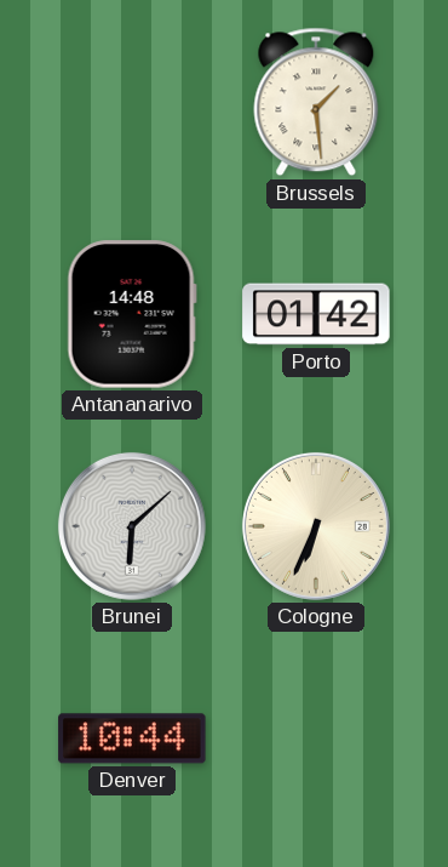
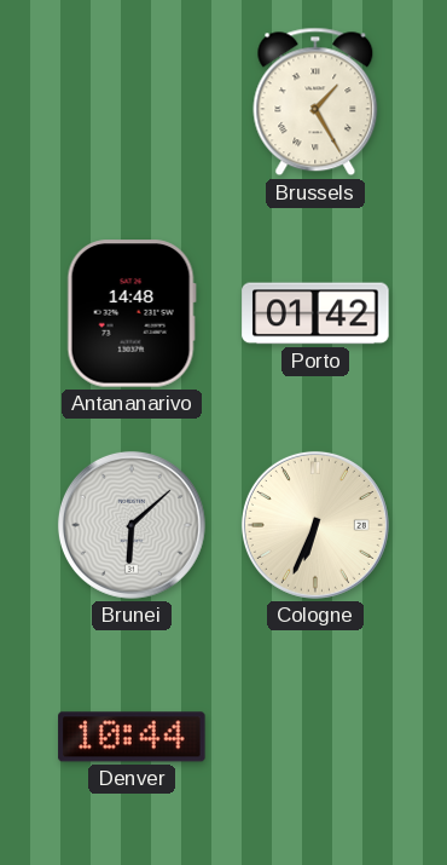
Brussels: 1:29 -> 1:25 (315, 102)
